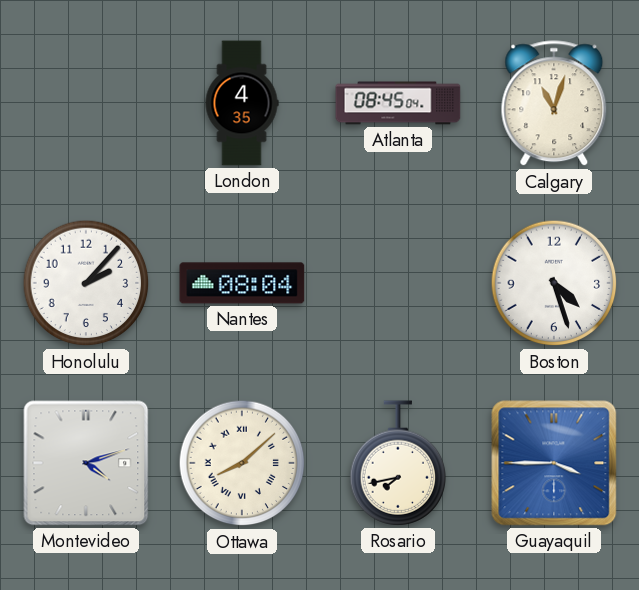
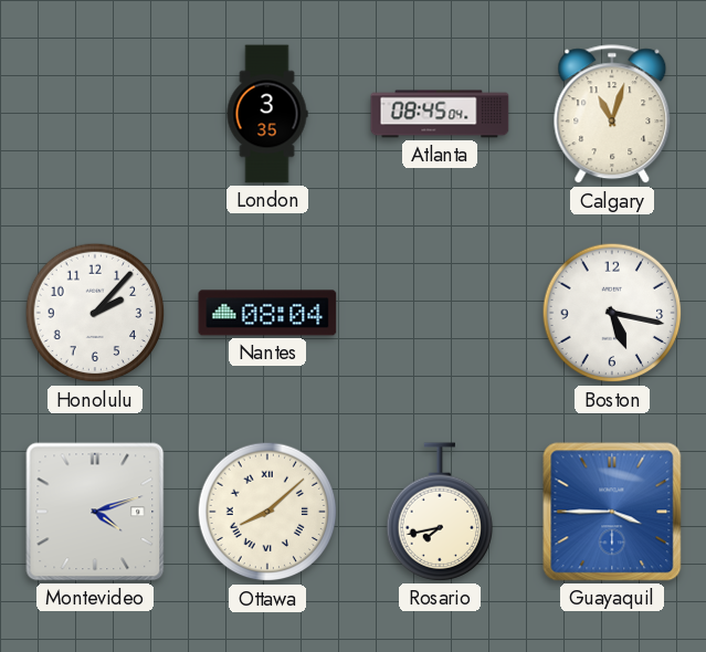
London: 4:35 -> 3:35 (267, 114)
Boston: 4:27 -> 5:17 (612, 313)
